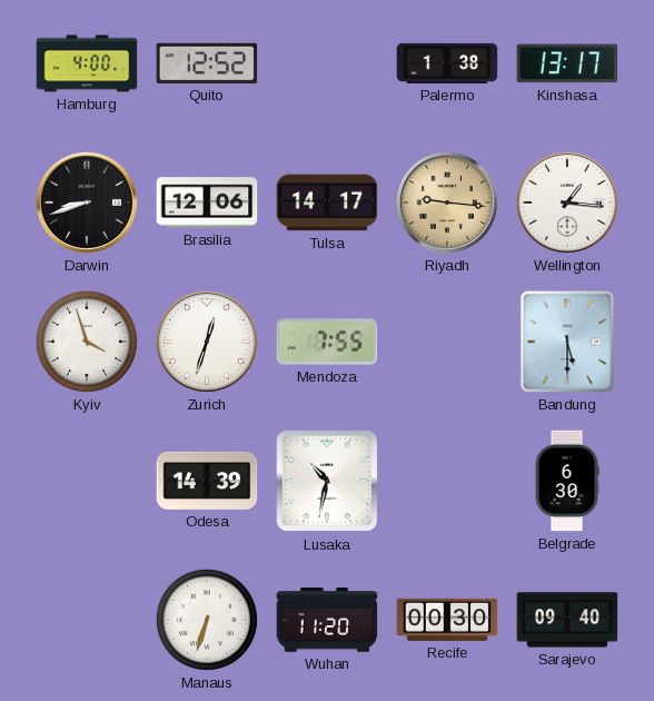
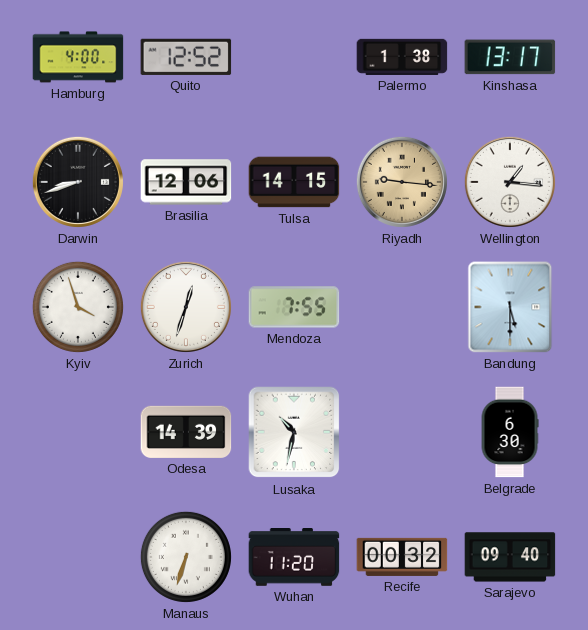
Tulsa: 14:17 -> 14:15 (294, 182)
Recife: 00:30 -> 00:32 (402, 557)
